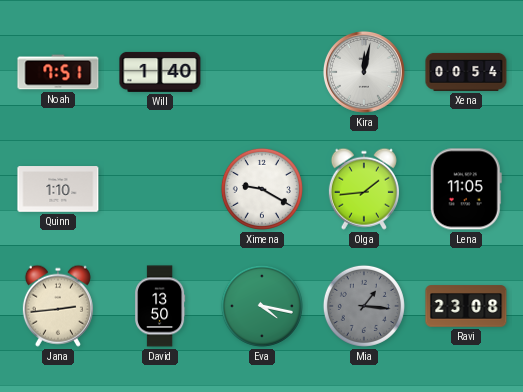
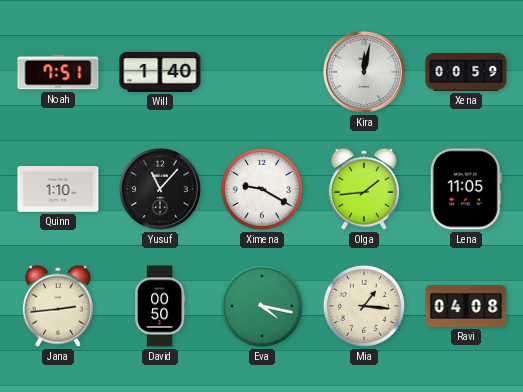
Xena: 00:54 -> 00:59 (466, 72)
Yusuf: none -> 11:07 (160, 189)
David: 13:50 -> 00:50 (161, 306)
Mia dial: grey -> cream (364, 306)
Ravi: 23:08 -> 04:08 (466, 306)
